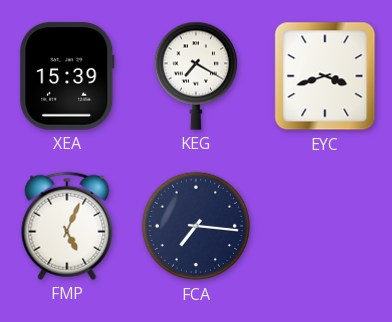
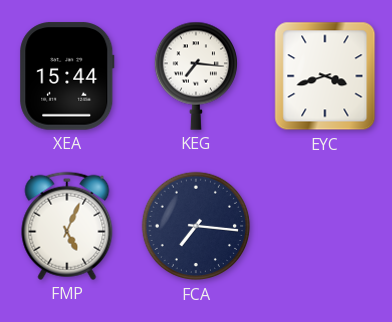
XEA: 15:39 -> 15:44 (67, 76)
KEG: 7:20 -> 7:16 (195, 76)
